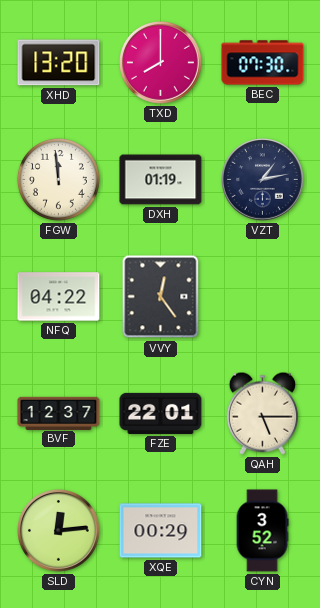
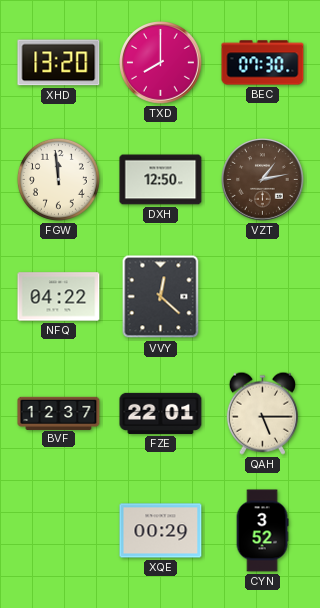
DXH: 01:19 -> 12:50 (161, 180)
VZT dial: navy -> brown (263, 180)
VVY: 12:24 -> 12:22 (161, 297)
SLD: 12:14 -> none (59, 531)
